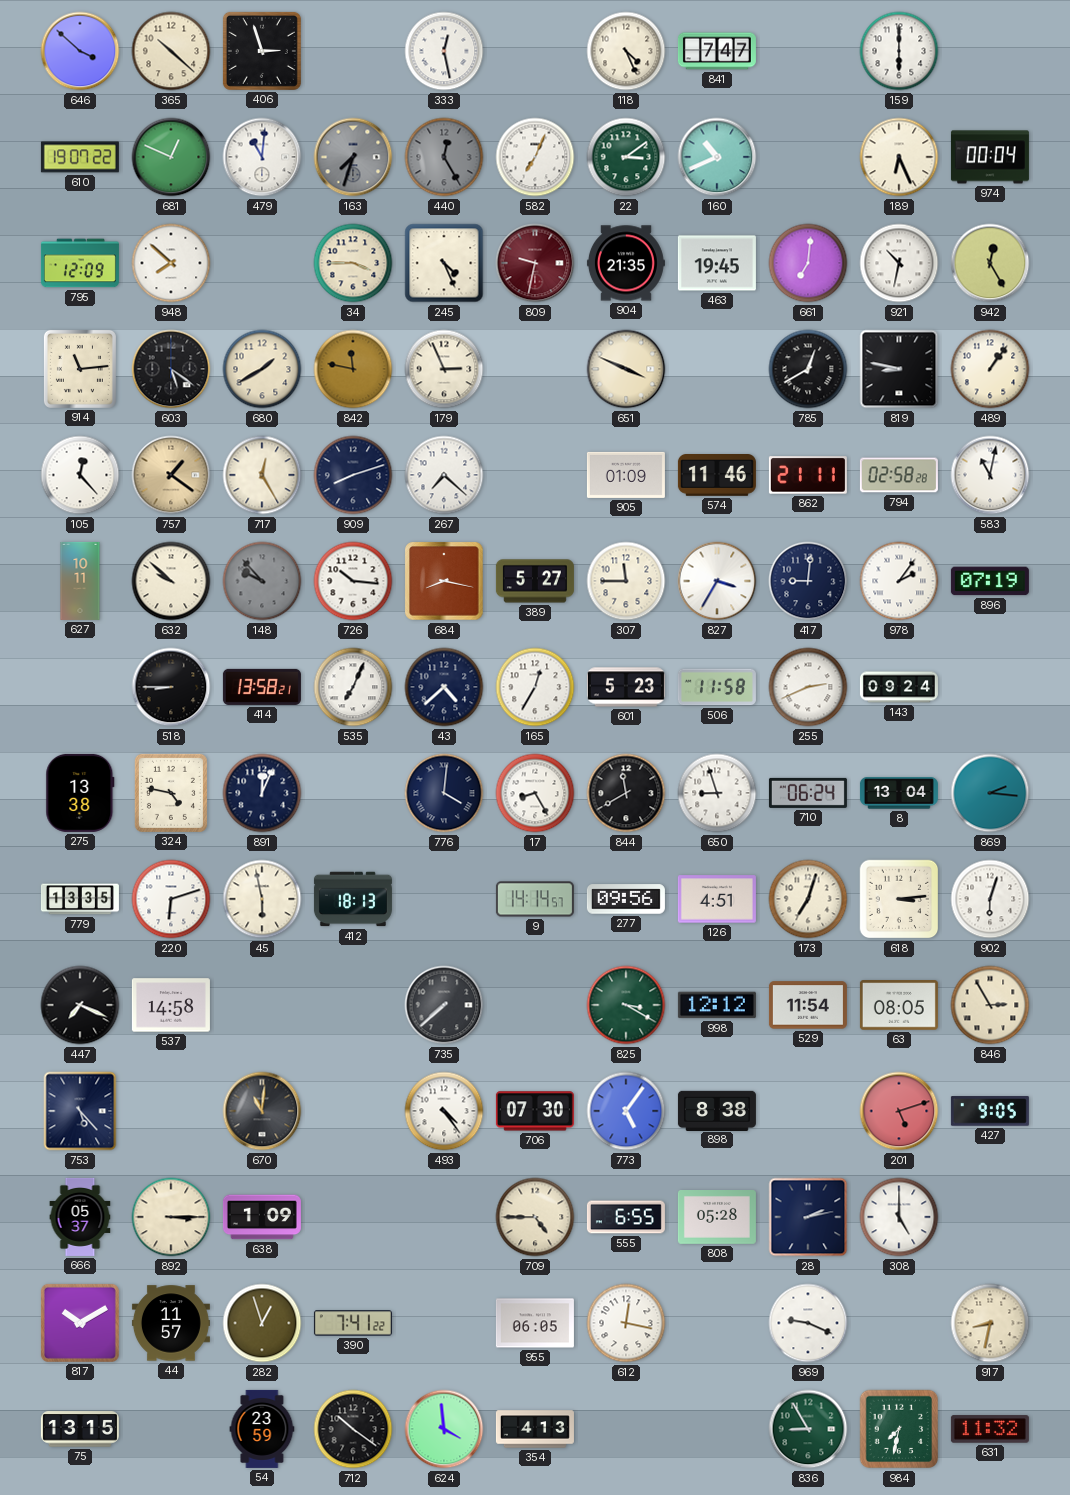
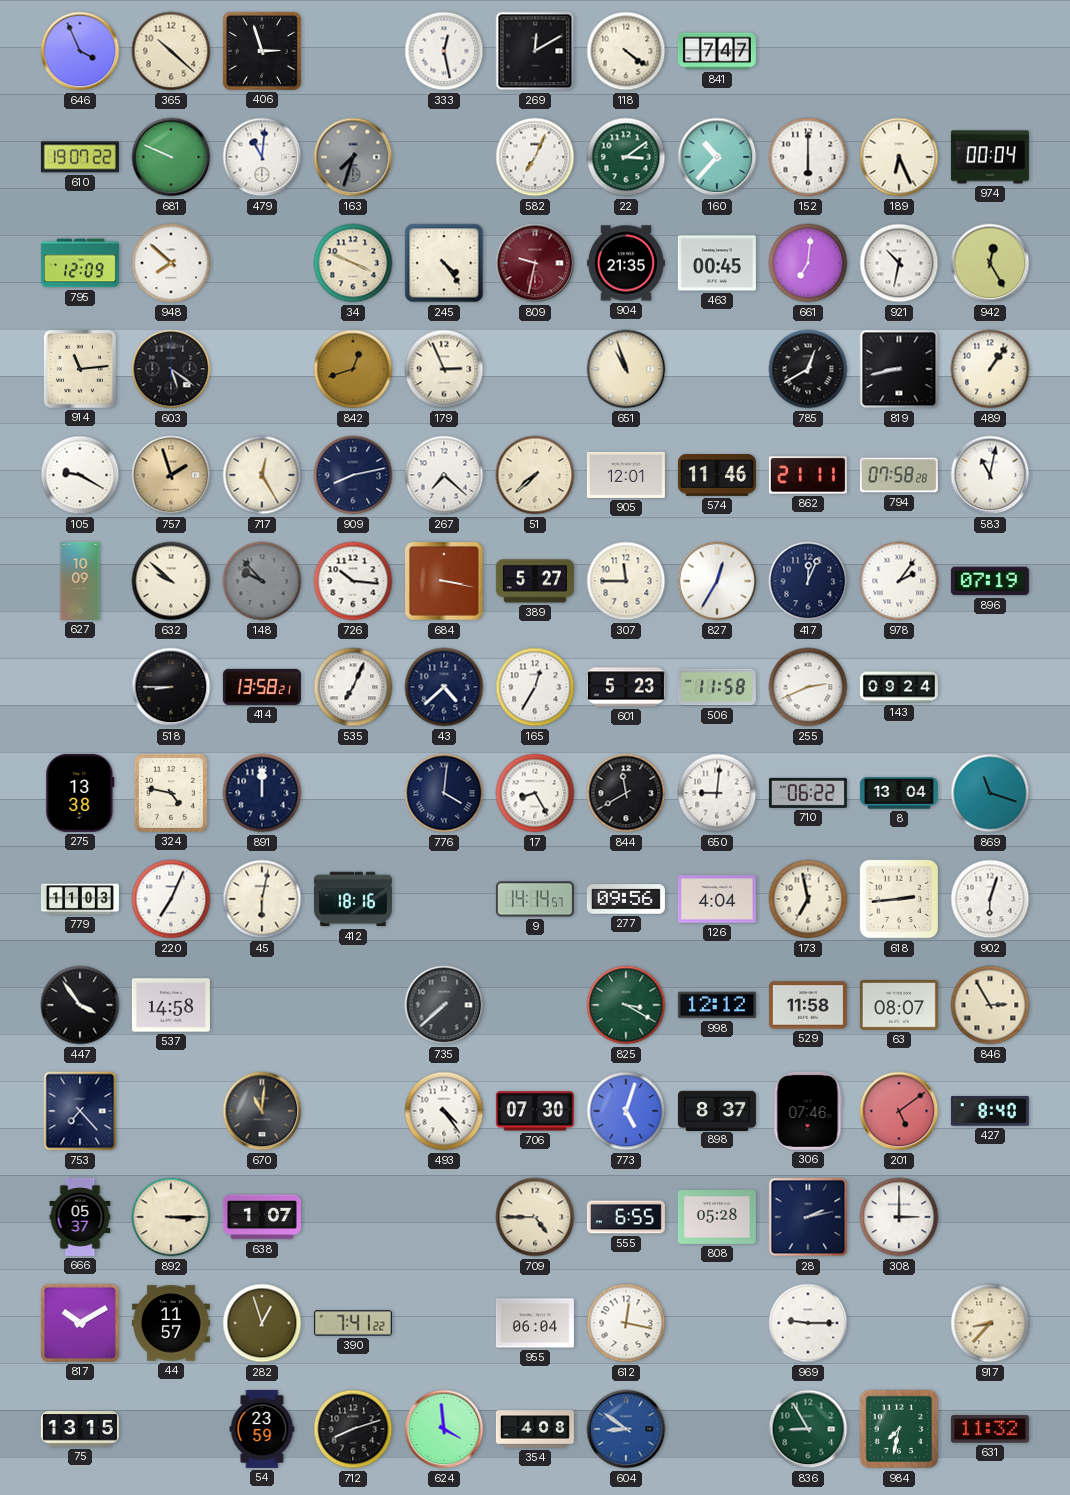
646: 3:52 -> 3:56 (80, 51)
269: none -> 12:10 (535, 51)
118: 4:26 -> 4:21 (626, 51)
159: 6:00 -> none (899, 51)
681: 12:49 -> 9:49 (171, 157)
440: 12:25 -> none (444, 157)
160: 10:41 -> 10:37 (717, 157)
152: none -> 6:00 (808, 157)
34: 3:45 -> 3:49 (353, 263)
245: 4:26 -> 4:24 (444, 263)
463: 19:45 -> 00:45 (717, 263)
680: 1:40 -> none (262, 369)
842: 11:47 -> 12:42 (353, 369)
651: 3:49 -> 10:57 (626, 369)
819: 8:47 -> 8:43 (899, 369)
105: 12:23 -> 9:20 (80, 475)
757: 1:21 -> 1:57 (171, 475)
909: 8:12 -> 8:13 (353, 475)
51: none -> 7:38 (535, 475)
905: 01:09 -> 12:01 (626, 475)
794: 02:58 -> 07:58 (899, 475)
627: 10:11 -> 10:09 (80, 581)
684: 8:17 -> 3:17 (444, 581)
827: 3:35 -> 12:35 (717, 581)
417: 9:01 -> 12:04 (808, 581)
891: 12:04 -> 12:00 (262, 793)
650: 8:57 -> 9:01 (717, 793)
710: 06:24 -> 06:22 (808, 793)
869: 2:16 -> 11:18 (990, 793)
779: 13:35 -> 11:03 (80, 899)
220: 6:12 -> 7:04 (171, 899)
45: 5:58 -> 6:02 (262, 899)
412: 18:13 -> 18:16 (353, 899)
126: 4:51 -> 4:04 (717, 899)
173: 7:03 -> 6:58 (808, 899)
618: 3:14 -> 2:44 (899, 899)
447: 7:19 -> 3:54 (80, 1005)
529: 11:54 -> 11:58 (808, 1005)
63: 08:05 -> 08:07 (899, 1005)
753: 5:23 -> 7:23 (80, 1111)
773: 5:06 -> 5:03 (626, 1111)
898: 8:38 -> 8:37 (717, 1110)
306: none -> 07:46 (808, 1111)
201: 5:12 -> 5:09 (899, 1111)
427: 9:05 -> 8:40 (990, 1111)
638: 1:09 -> 1:07 (262, 1217)
308: 5:00 -> 3:00 (899, 1217)
955: 06:05 -> 06:04 (535, 1323)
969: 9:19 -> 9:15 (808, 1323)
917: 8:32 -> 8:37 (990, 1323)
712: 10:21 -> 8:12 (353, 1429)
354: 4:13 -> 4:08 (535, 1429)
604: none -> 8:51 (626, 1429)
